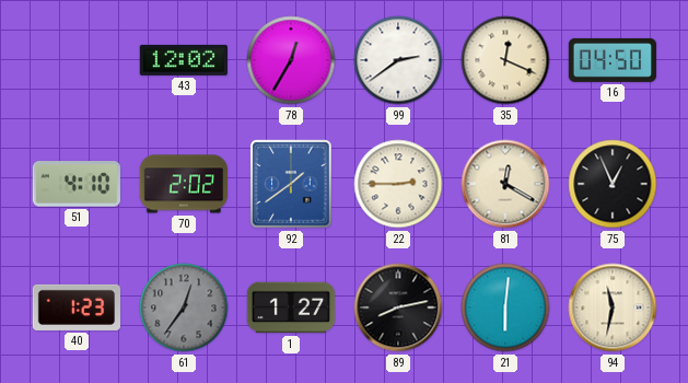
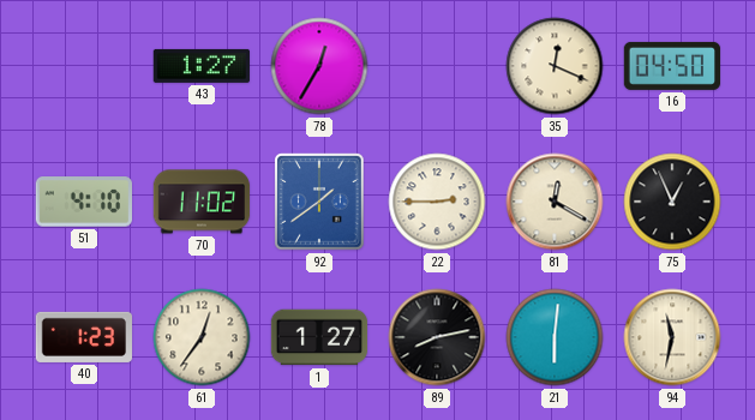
43: 12:02 -> 1:27 (202, 66)
99: 2:39 -> none (398, 60)
70: 2:02 -> 11:02 (202, 202)
61 dial: grey -> cream (202, 337)
